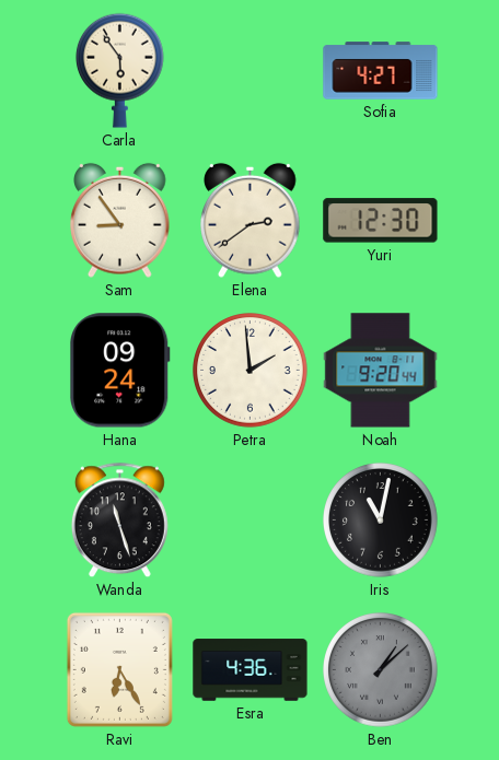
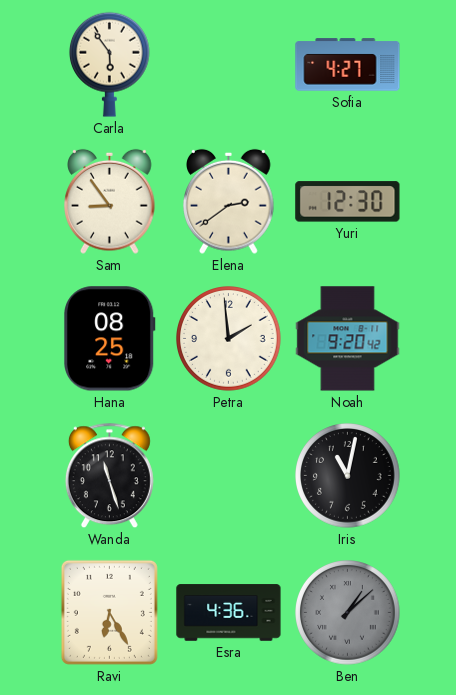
Hana: 09:24 -> 08:25 (109, 339)
Noah: 9:20:44 -> 9:20:42 (348, 339)
